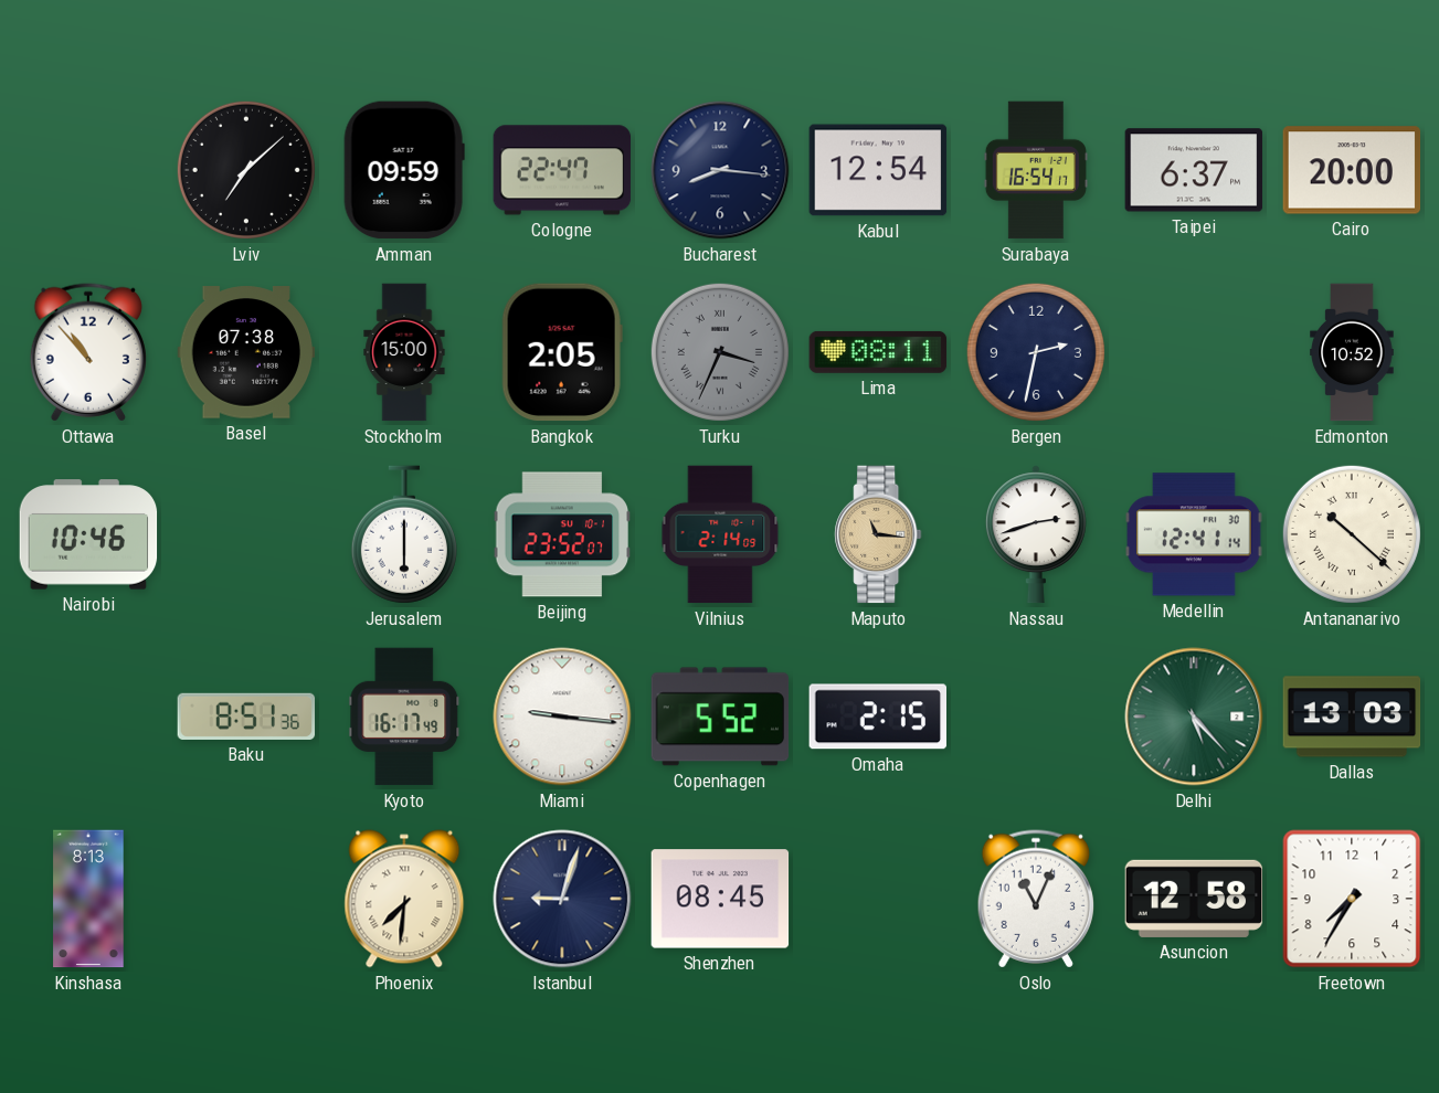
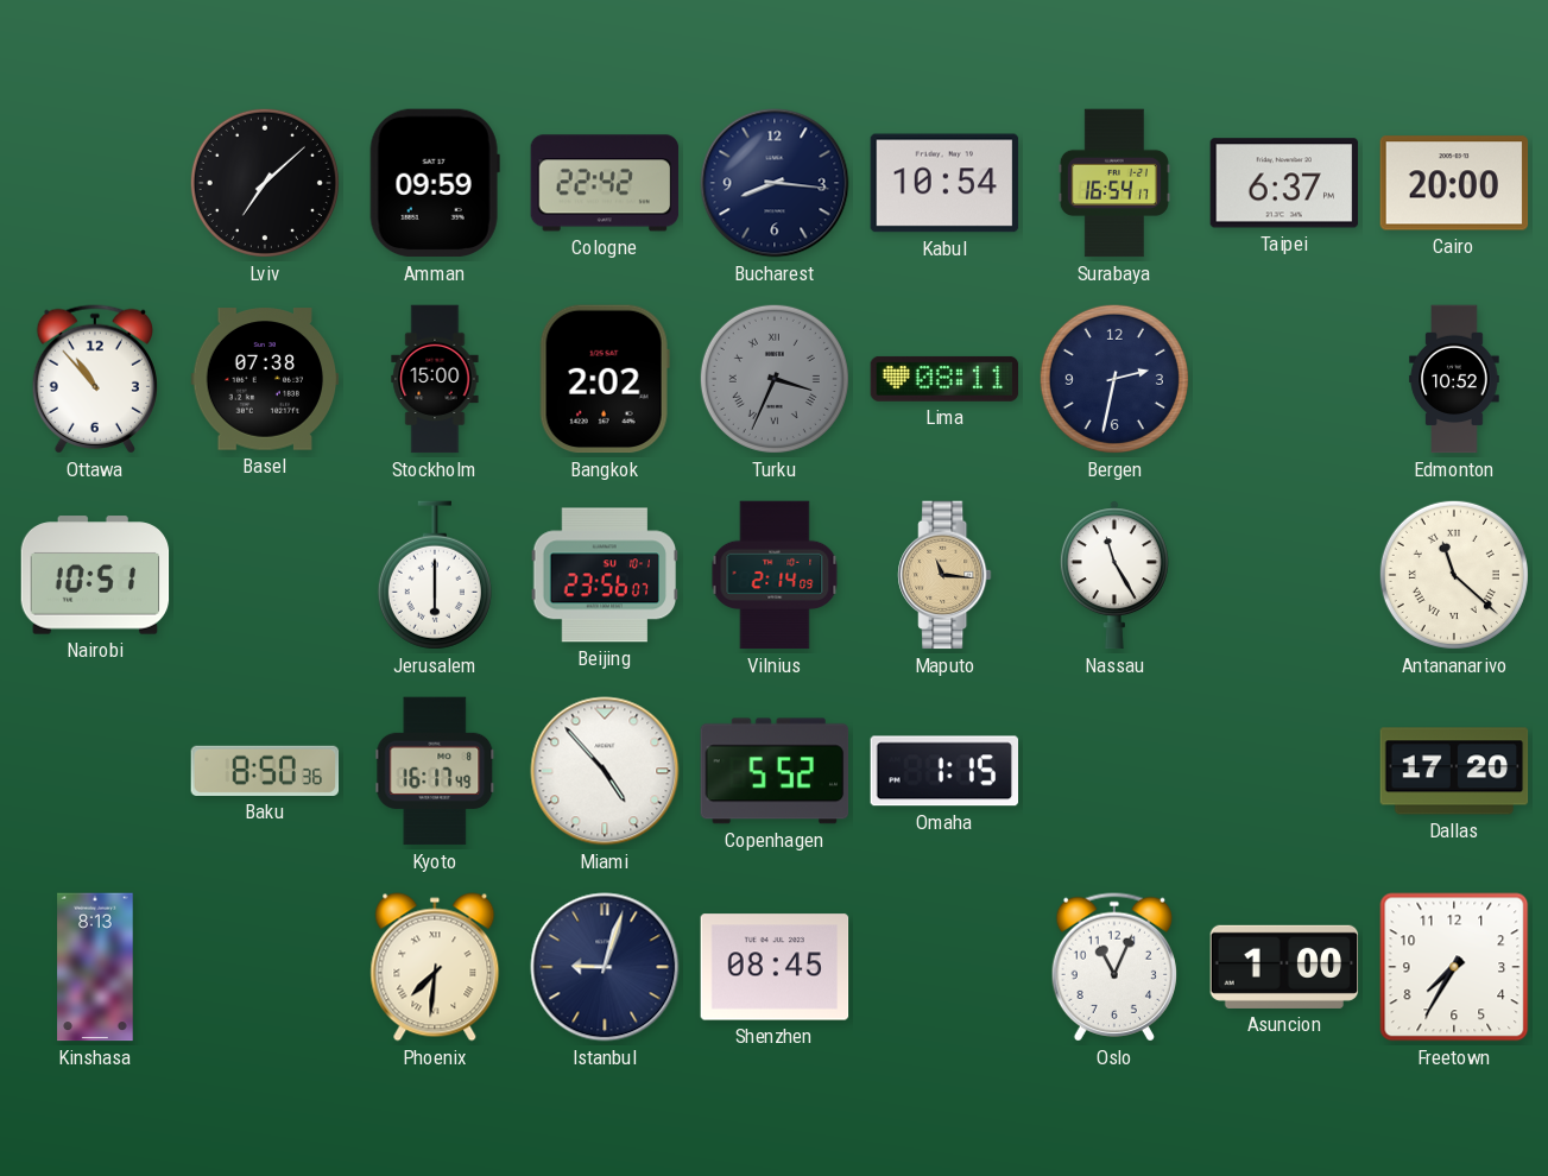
Cologne: 22:47 -> 22:42 (605, 183)
Kabul: 12:54 -> 10:54 (944, 183)
Bangkok: 2:05 -> 2:02 (605, 379)
Nairobi: 10:46 -> 10:51 (95, 575)
Beijing: 23:52 -> 23:56 (605, 575)
Nassau: 2:42 -> 11:25 (1114, 575)
Medellin: 12:41 -> none (1195, 534)
Antananarivo: 10:22 -> 11:22 (1454, 575)
Baku: 8:51 -> 8:50 (265, 771)
Miami: 9:16 -> 4:53 (605, 771)
Omaha: 2:15 -> 1:15 (943, 771)
Delhi: 5:23 -> none (1194, 717)
Dallas: 13:03 -> 17:20 (1454, 771)
Asuncion: 12:58 -> 1:00 (1284, 967)
